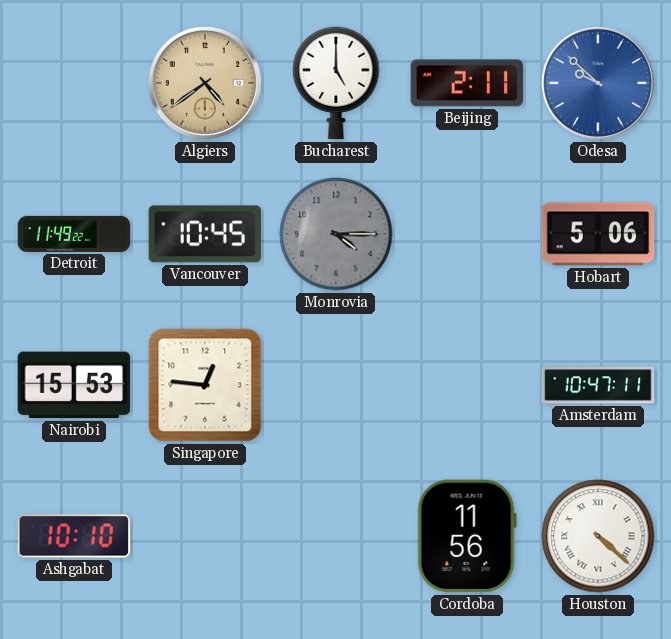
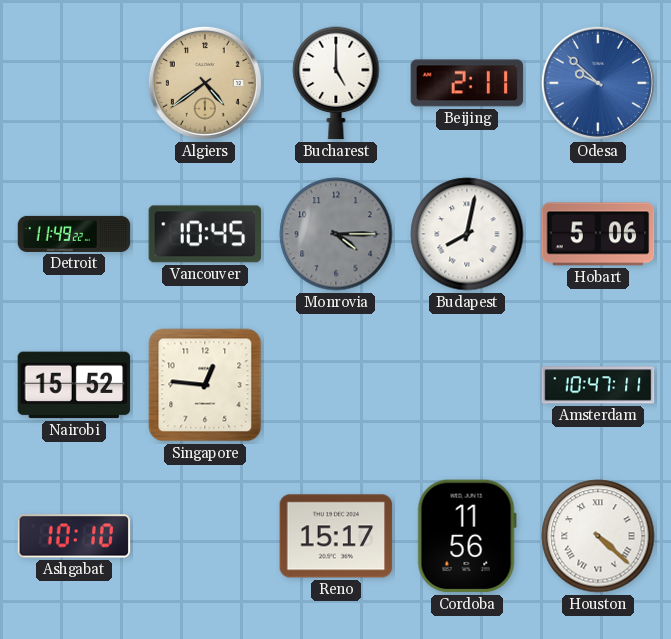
Budapest: none -> 8:02 (467, 234)
Nairobi: 15:53 -> 15:52 (74, 385)
Reno: none -> 15:17 (336, 536)
